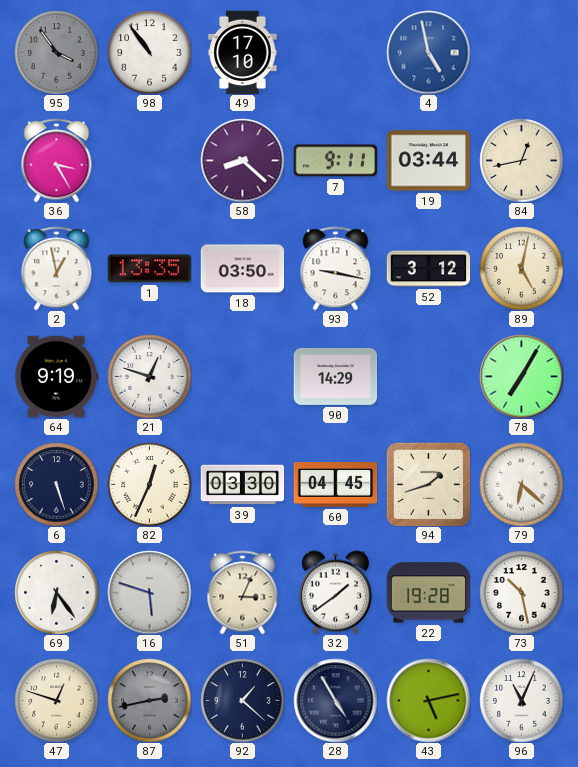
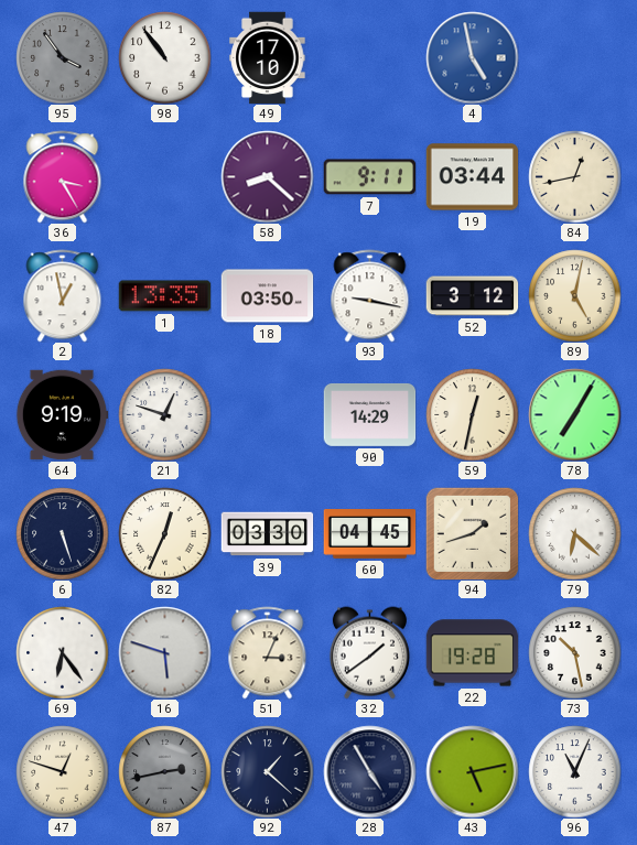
59: none -> 12:32 (472, 414)
